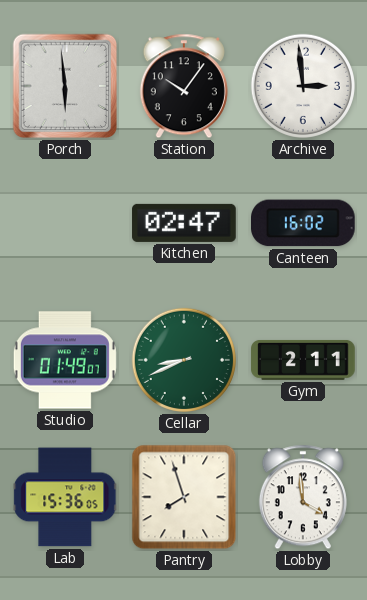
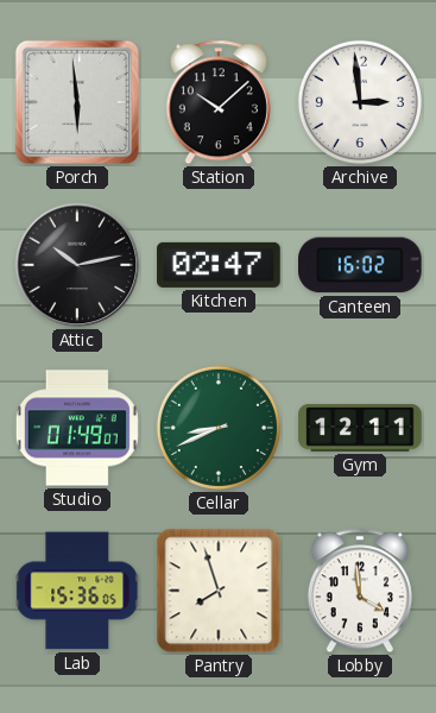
Station: 10:06 -> 10:08 (219, 102)
Attic: none -> 10:13 (77, 265)
Gym: 2:11 -> 12:11 (360, 428)
